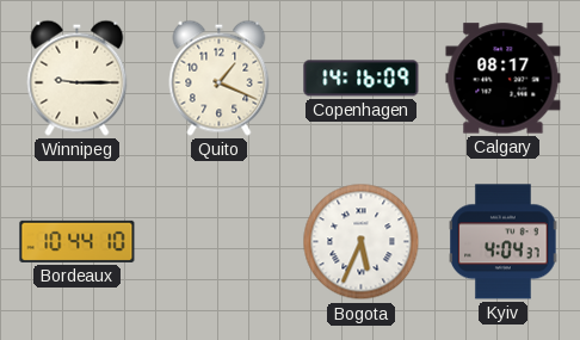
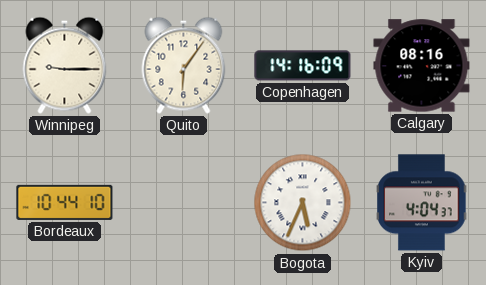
Quito: 1:19 -> 6:06 (184, 65)
Calgary: 08:17 -> 08:16 (422, 66)
